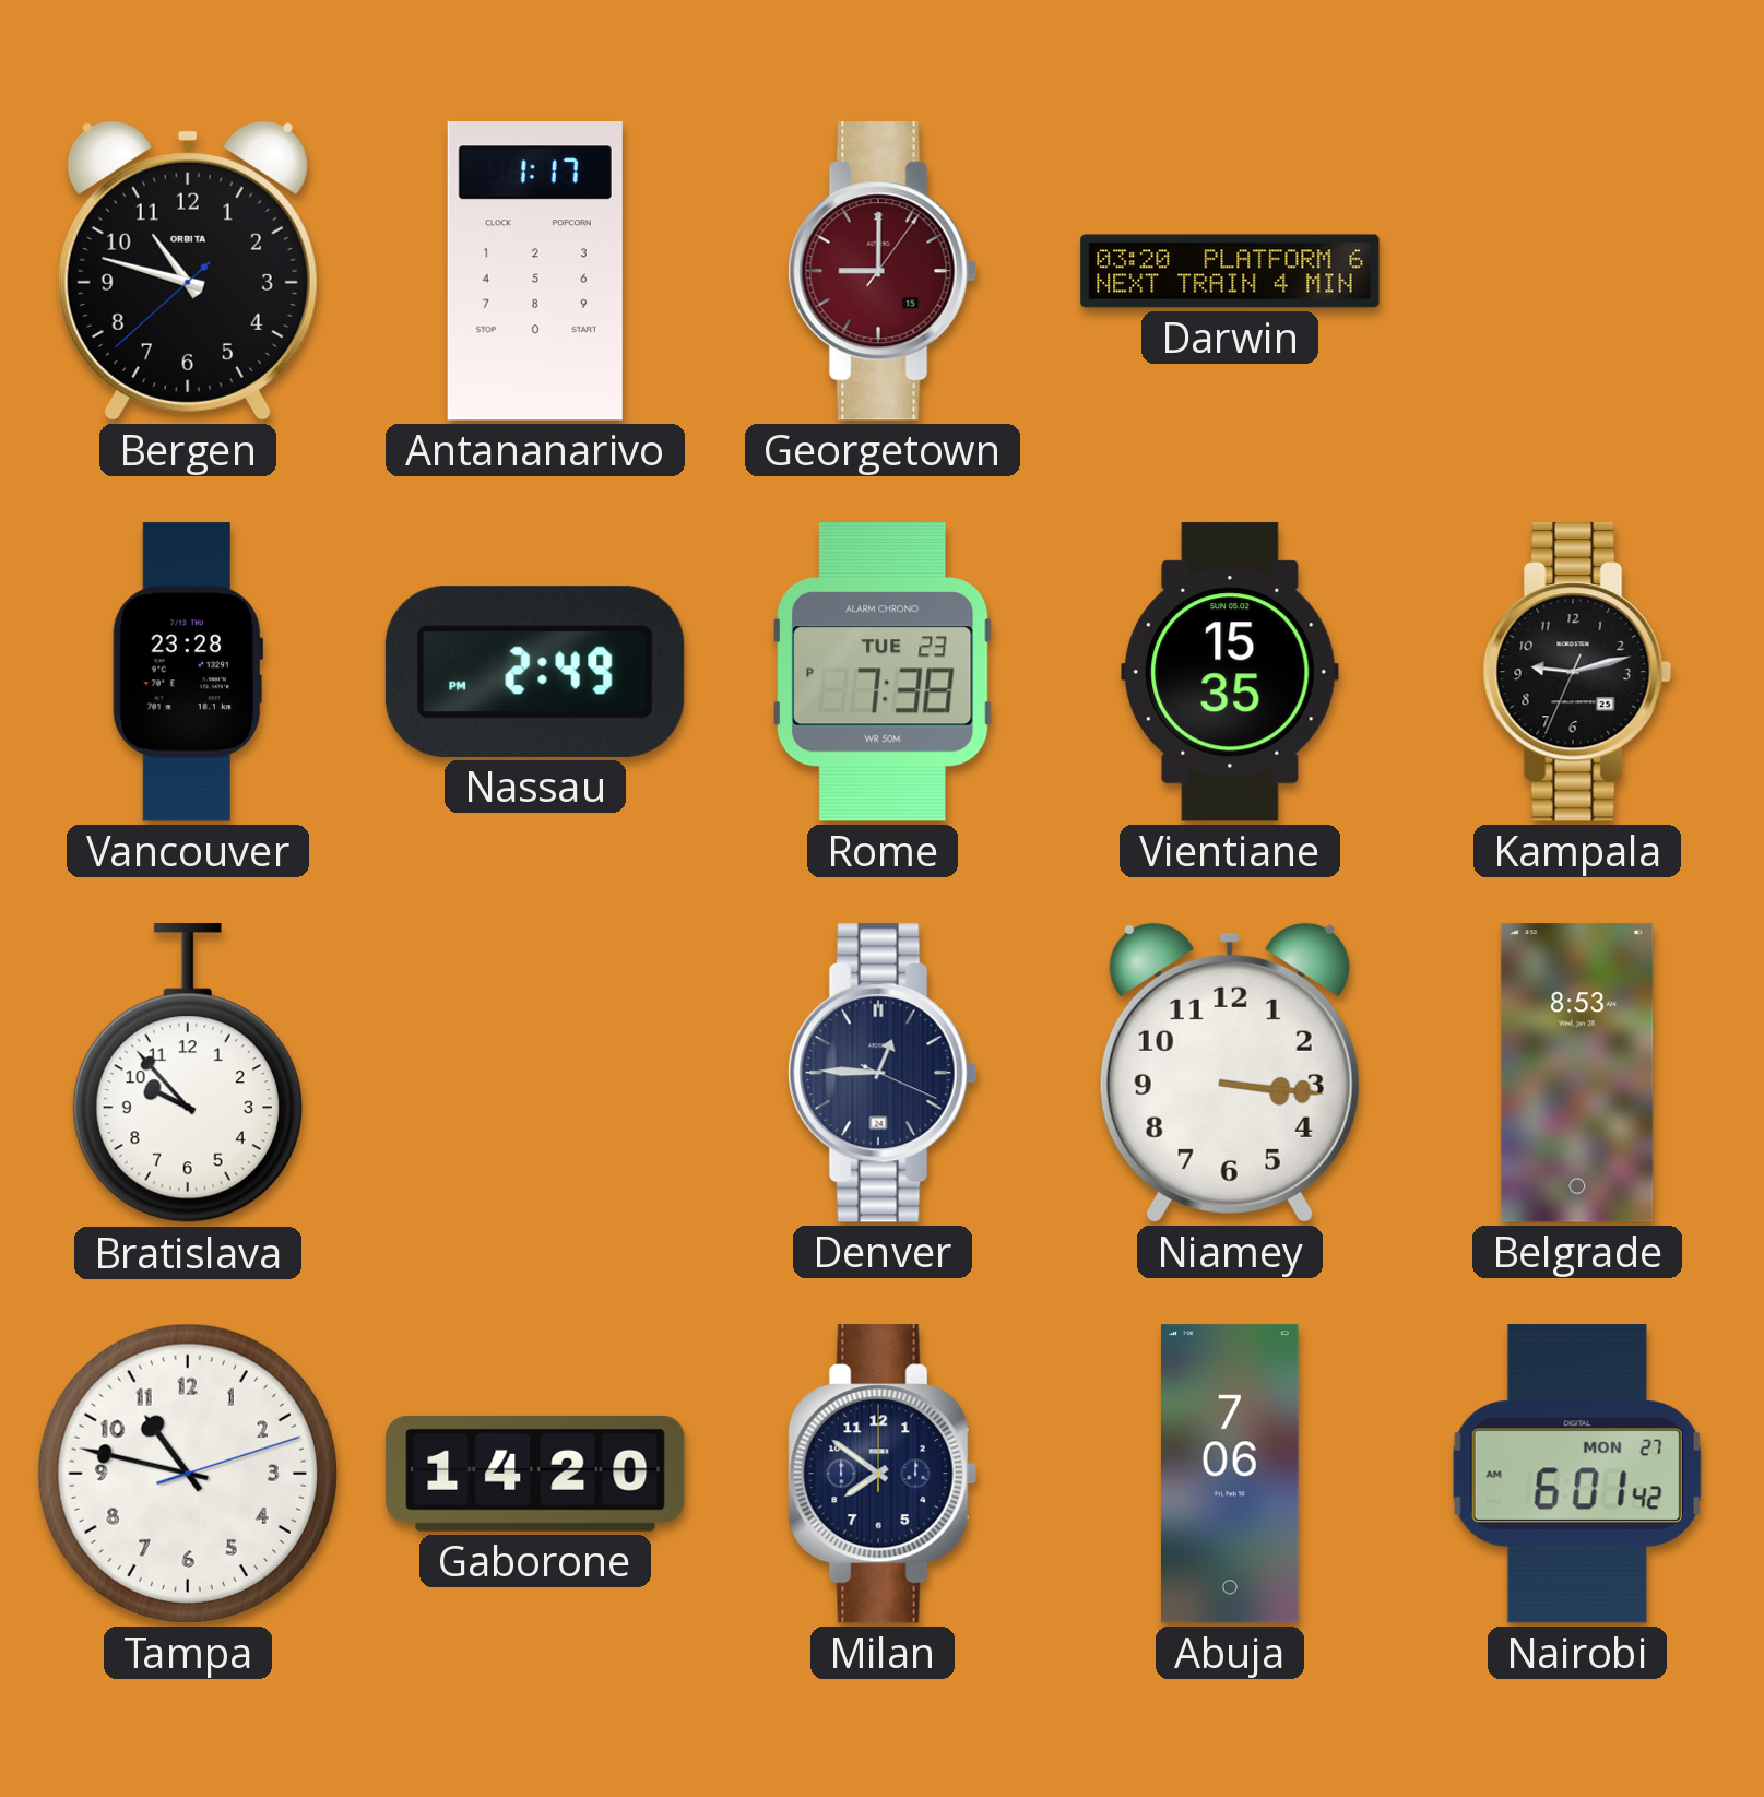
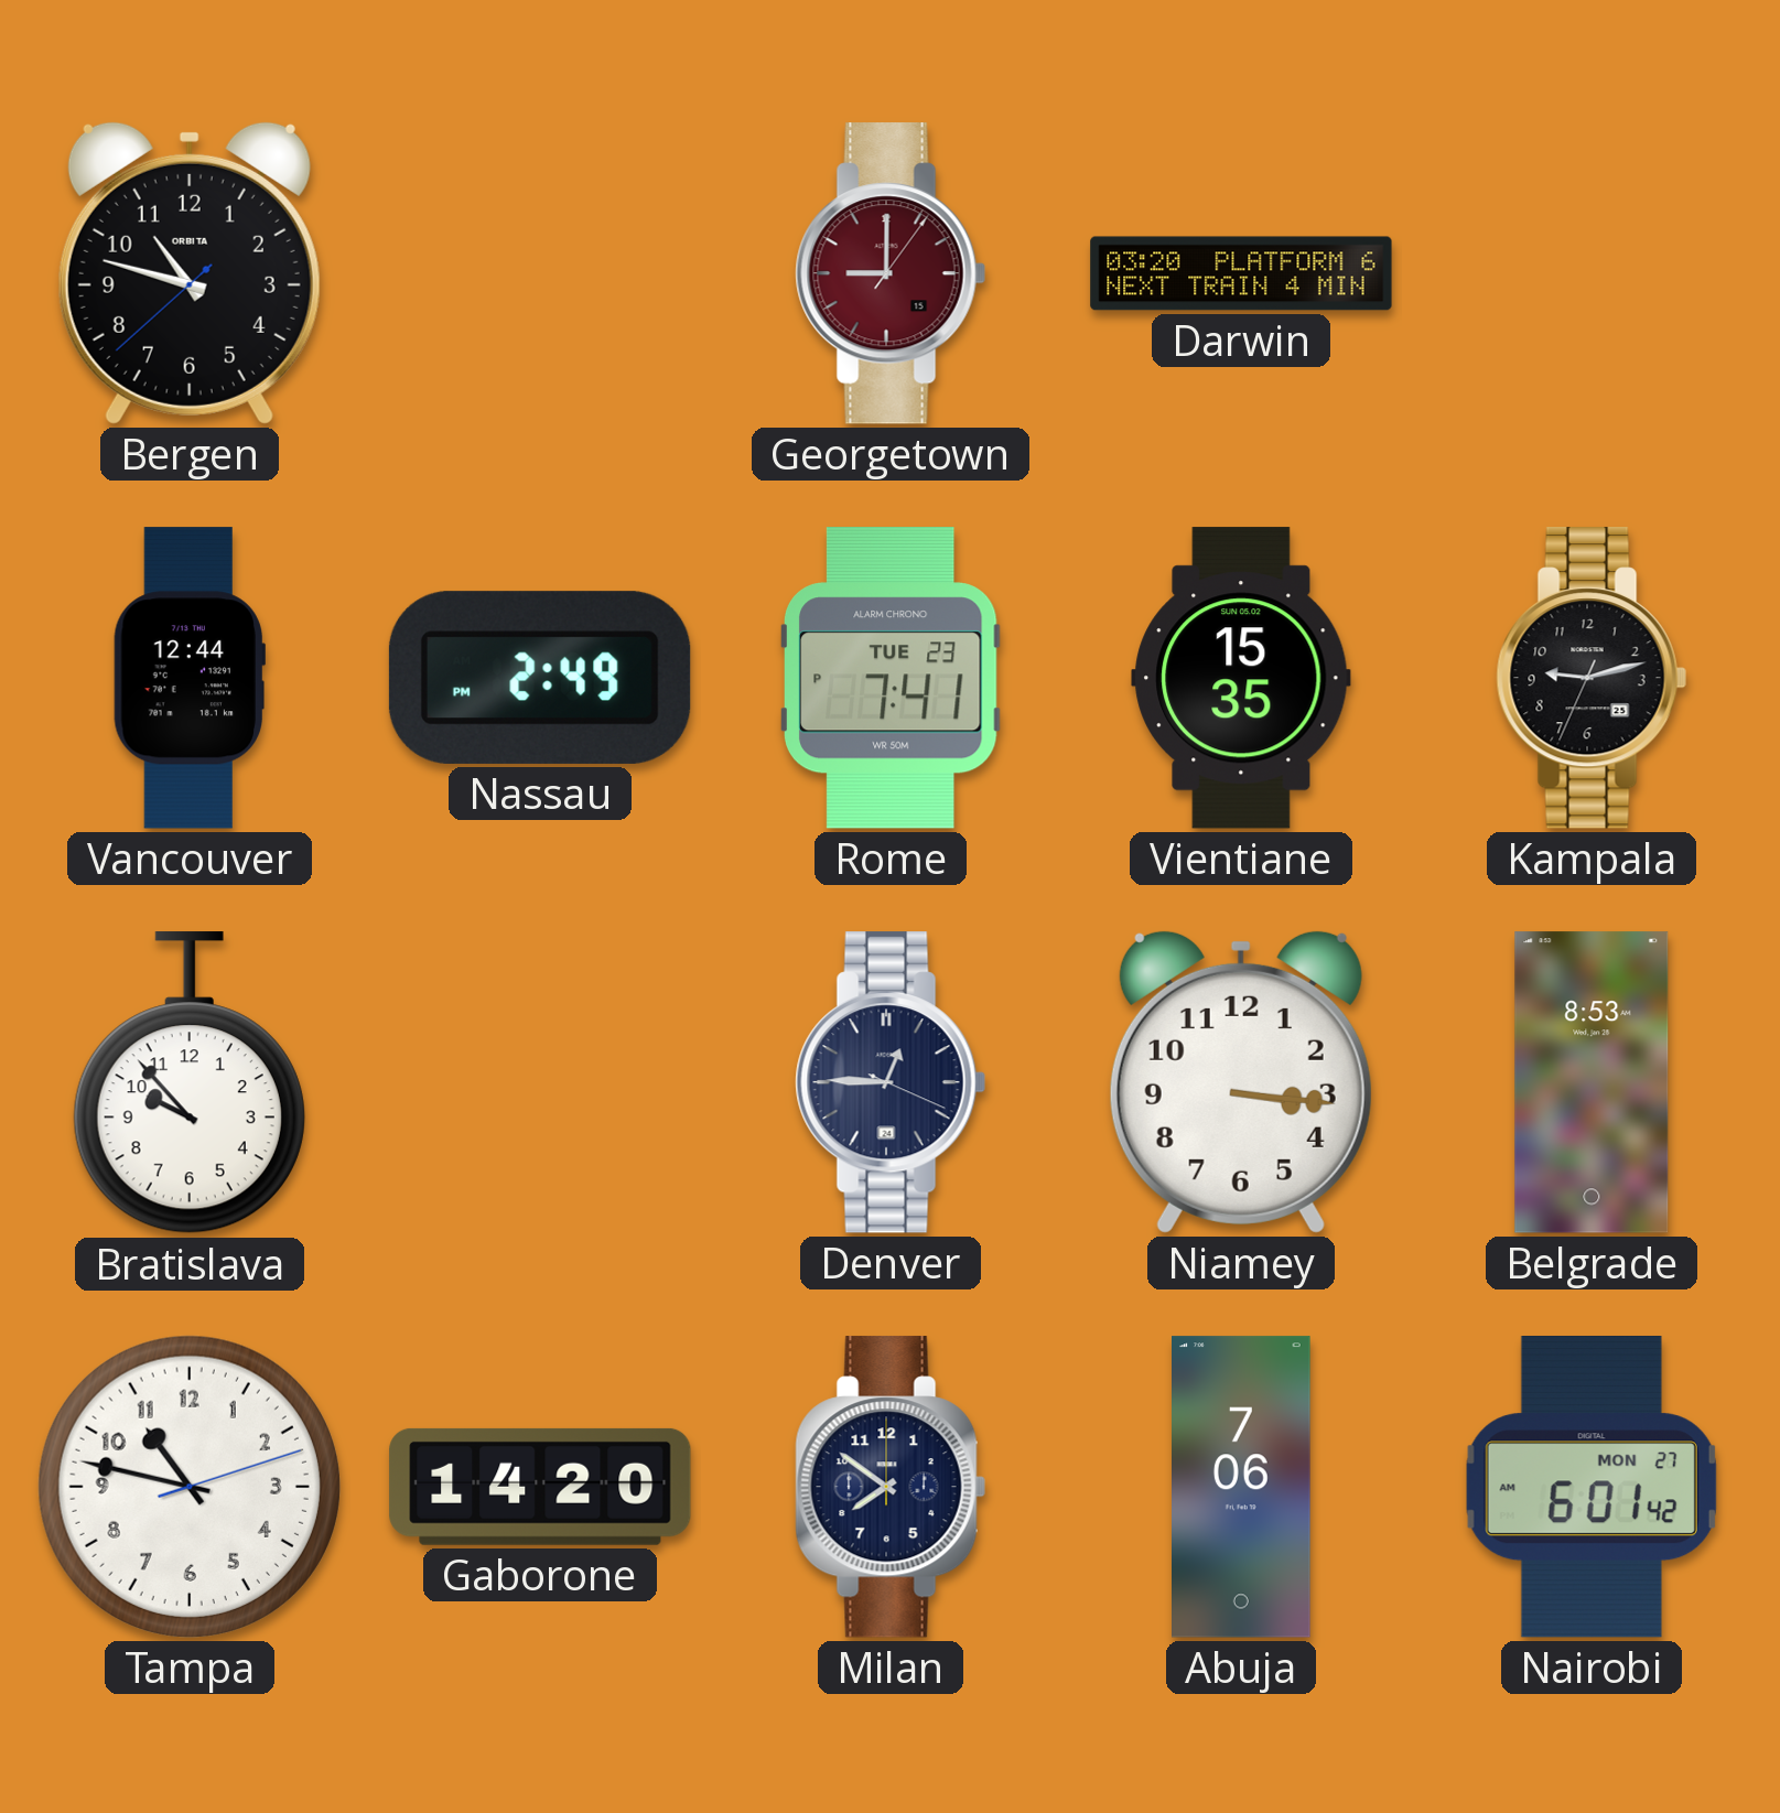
Antananarivo: 1:17 -> none (535, 271)
Vancouver: 23:28 -> 12:44 (190, 678)
Rome: 7:38 -> 7:41 (891, 678)
